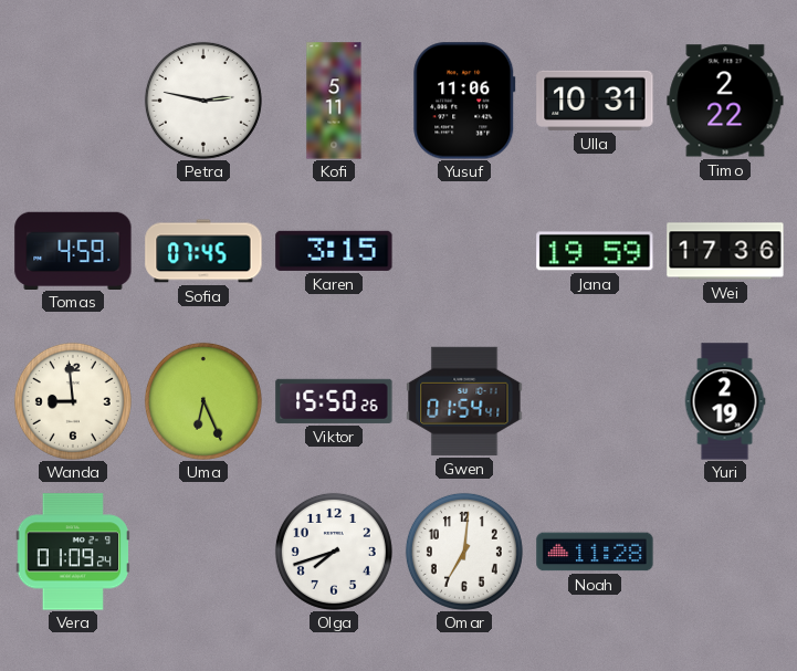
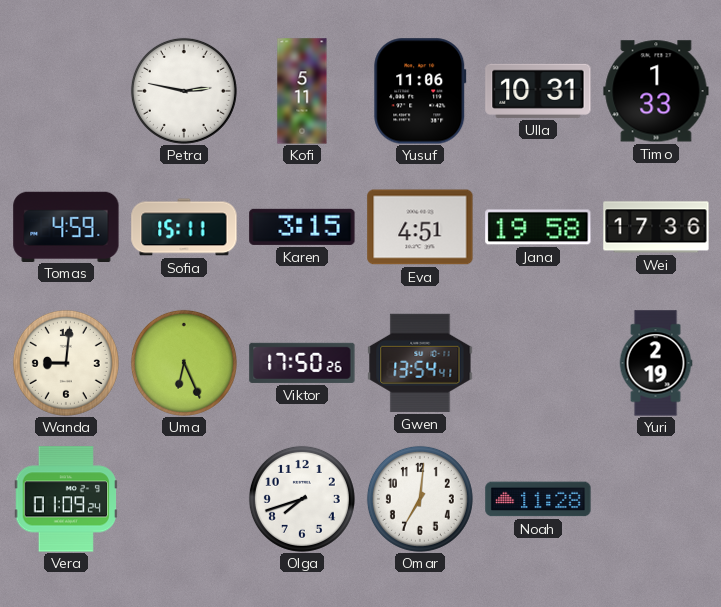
Timo: 2:22 -> 1:33 (656, 91)
Sofia: 07:45 -> 15:11 (184, 227)
Eva: none -> 4:51 (420, 227)
Jana: 19:59 -> 19:58 (538, 227)
Wanda: 8:59 -> 9:01 (66, 363)
Viktor: 15:50 -> 17:50 (302, 363)
Gwen: 01:54 -> 13:54 (420, 363)
